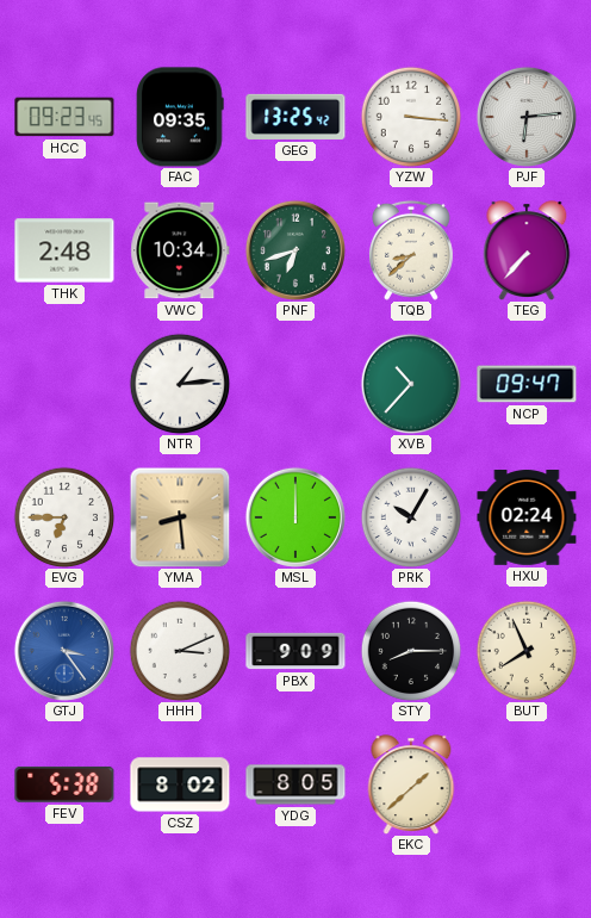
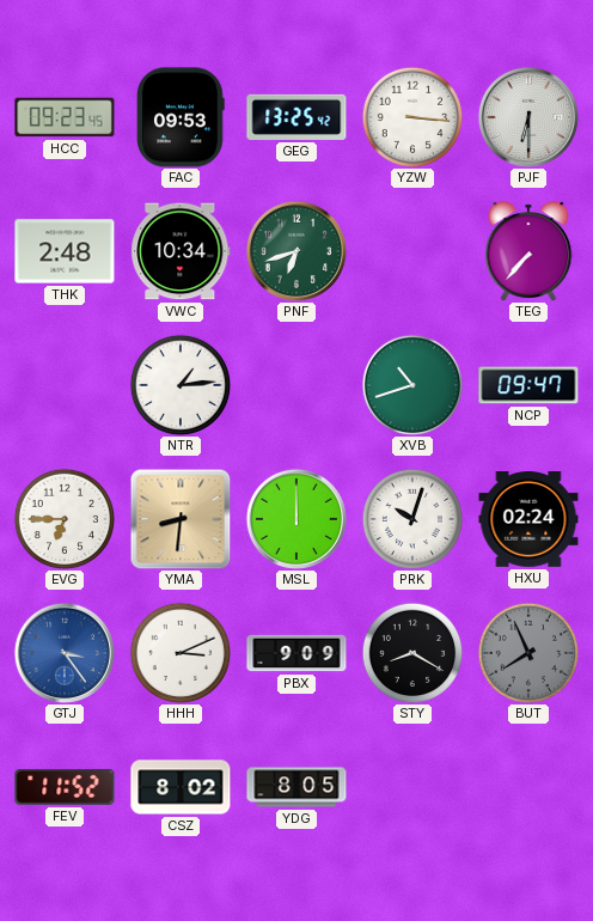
FAC: 09:35 -> 09:53 (181, 117)
PJF: 6:14 -> 6:30 (528, 117)
TQB: 8:38 -> none (411, 250)
XVB: 10:37 -> 10:42 (412, 385)
YMA: 8:29 -> 8:31 (181, 519)
PRK: 10:05 -> 10:03 (412, 519)
STY: 8:15 -> 8:20 (412, 653)
BUT dial: cream -> grey (528, 653)
FEV: 5:38 -> 11:52 (65, 787)
EKC: 1:38 -> none (411, 784)
